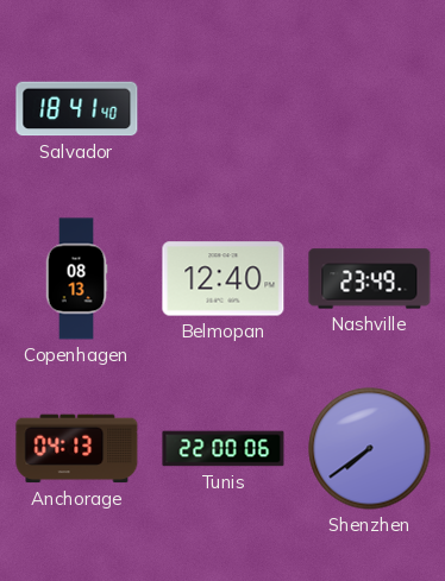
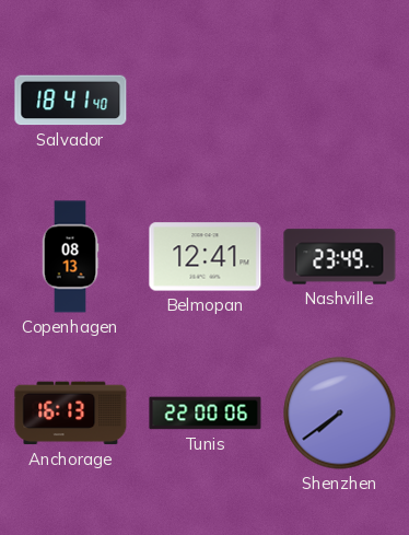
Belmopan: 12:40 -> 12:41 (206, 257)
Anchorage: 04:13 -> 16:13 (71, 414)
